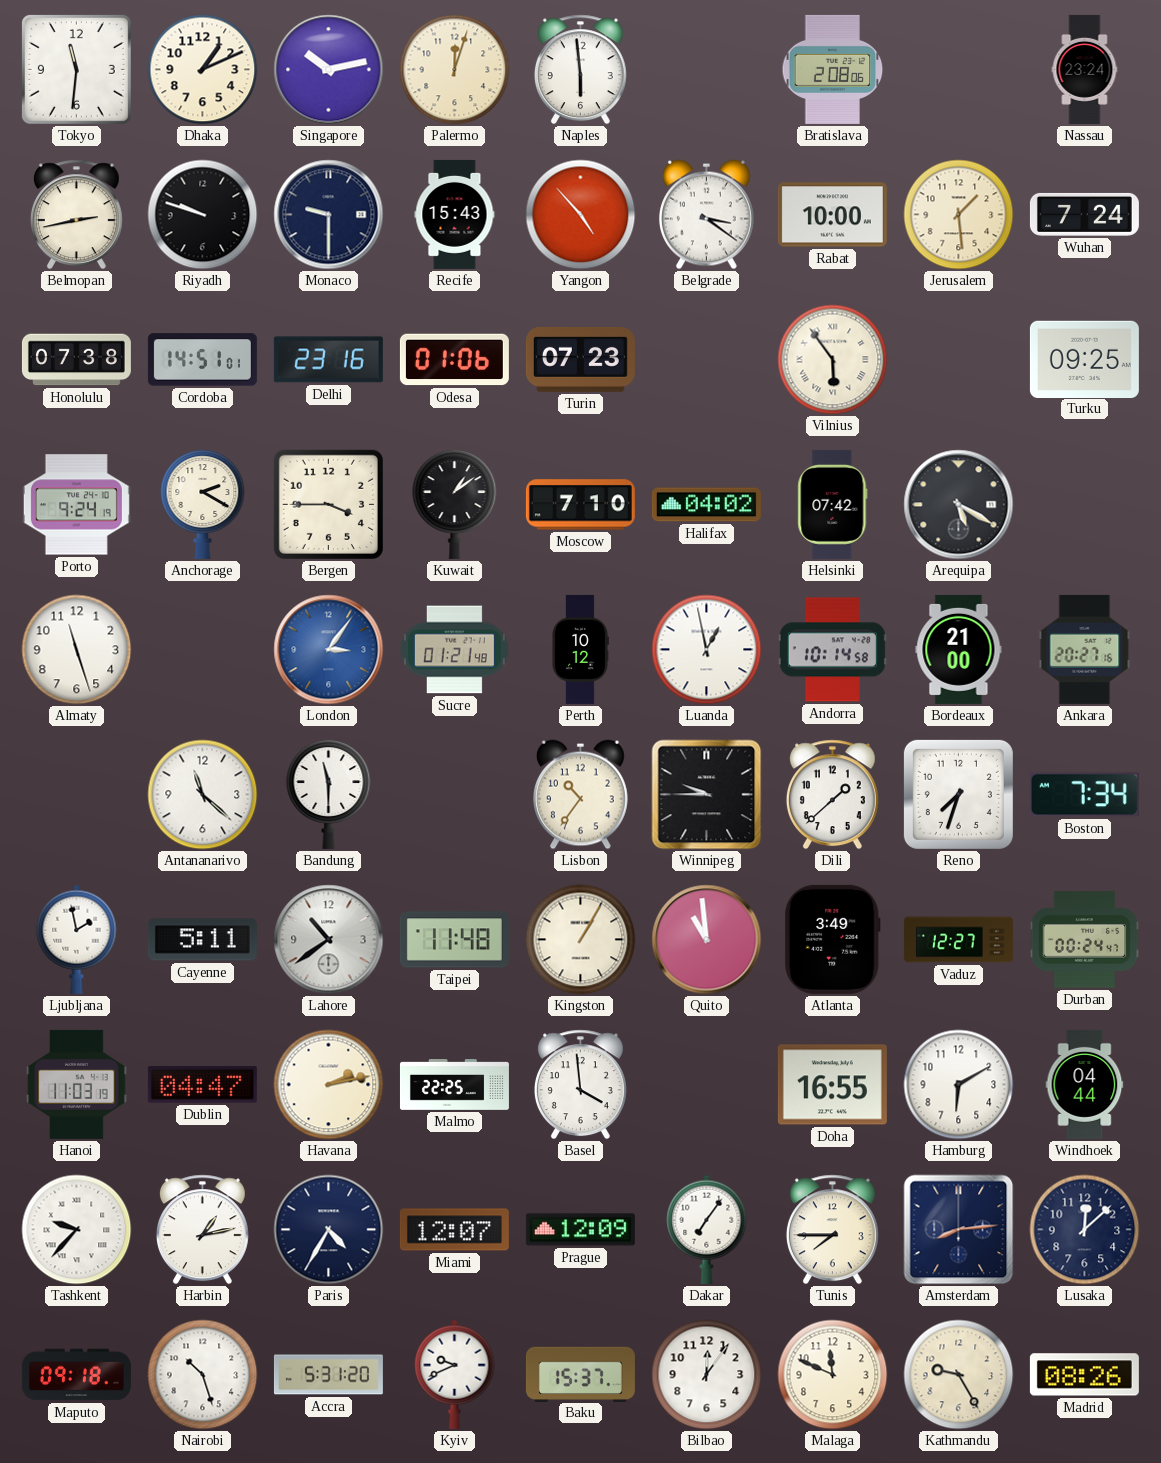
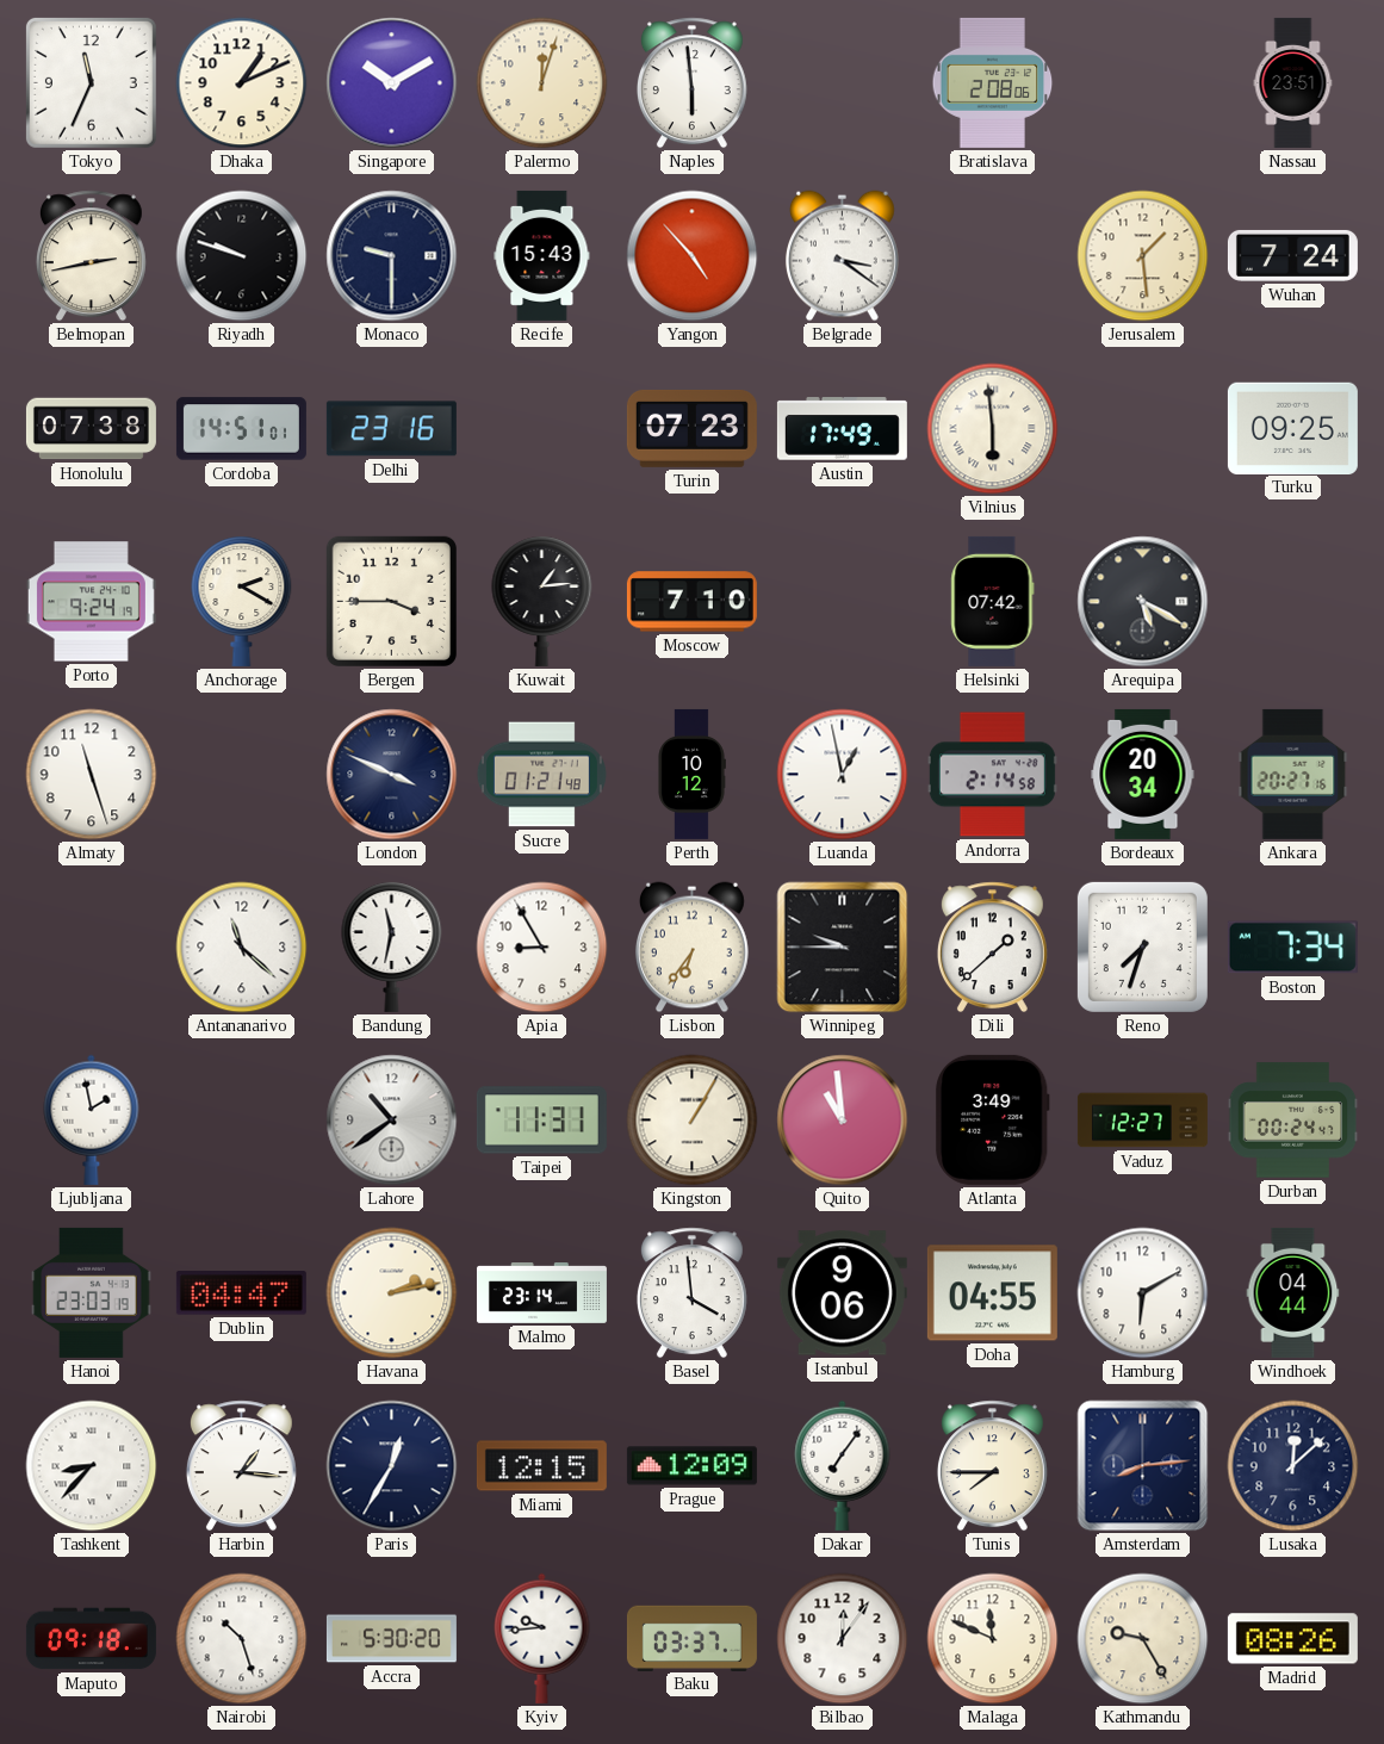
Tokyo: 11:31 -> 11:34 (91, 82)
Singapore: 10:13 -> 10:10 (392, 83)
Nassau: 23:24 -> 23:51 (1293, 82)
Rabat: 10:00 -> none (832, 215)
Odesa: 01:06 -> none (454, 360)
Austin: none -> 17:49 (842, 429)
Vilnius: 5:54 -> 5:59 (993, 429)
Kuwait: 1:09 -> 1:14 (542, 601)
Halifax: 04:02 -> none (706, 505)
London: 3:06 -> 3:49 (392, 775)
London dial: blue -> navy (392, 775)
Andorra: 10:14 -> 2:14 (992, 775)
Bordeaux: 21:00 -> 20:34 (1143, 774)
Bandung: 11:30 -> 11:32 (392, 947)
Apia: none -> 8:55 (542, 948)
Lisbon: 10:36 -> 6:36 (691, 948)
Cayenne: 5:11 -> none (202, 940)
Taipei: 11:48 -> 11:31 (541, 1121)
Hanoi: 11:03 -> 23:03 (92, 1292)
Malmo: 22:25 -> 23:14 (541, 1293)
Istanbul: none -> 9:06 (842, 1293)
Doha: 16:55 -> 04:55 (992, 1293)
Tashkent: 9:37 -> 8:37 (92, 1466)
Harbin: 1:13 -> 1:16 (241, 1466)
Paris: 4:35 -> 12:35 (392, 1466)
Miami: 12:07 -> 12:15 (541, 1466)
Accra: 5:31 -> 5:30 (391, 1639)
Kyiv: 9:41 -> 9:44 (542, 1638)
Baku: 15:37 -> 03:37 (691, 1638)
